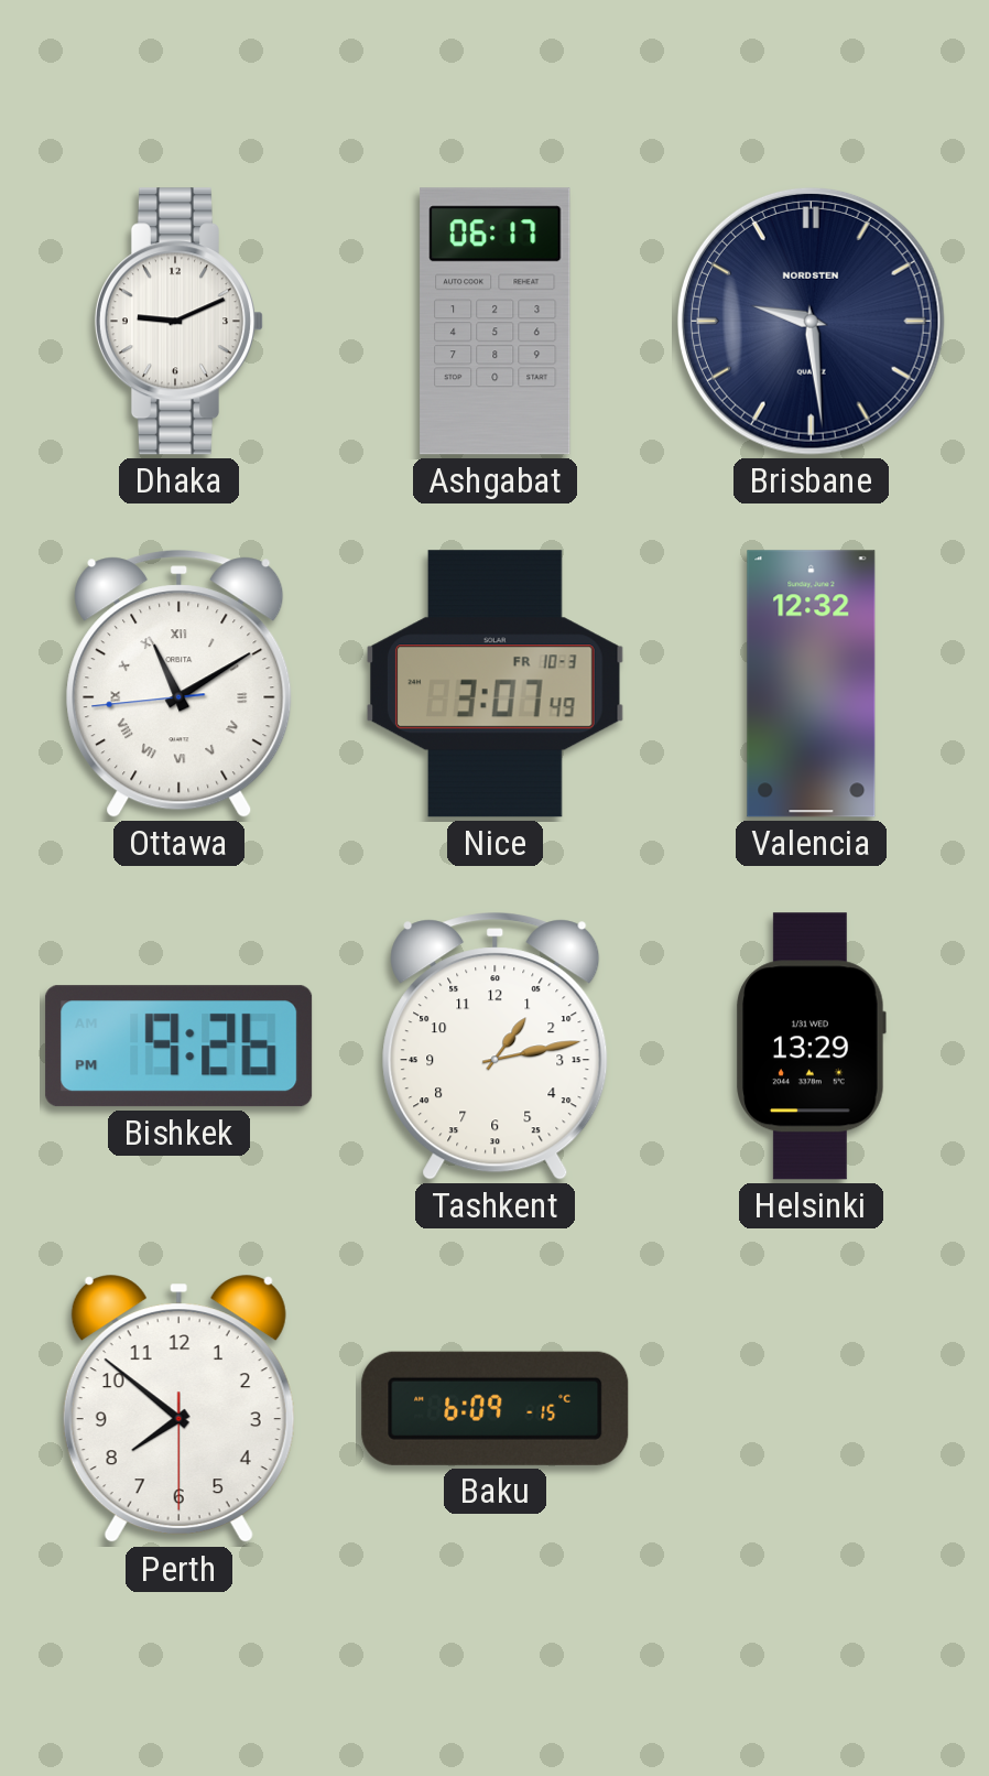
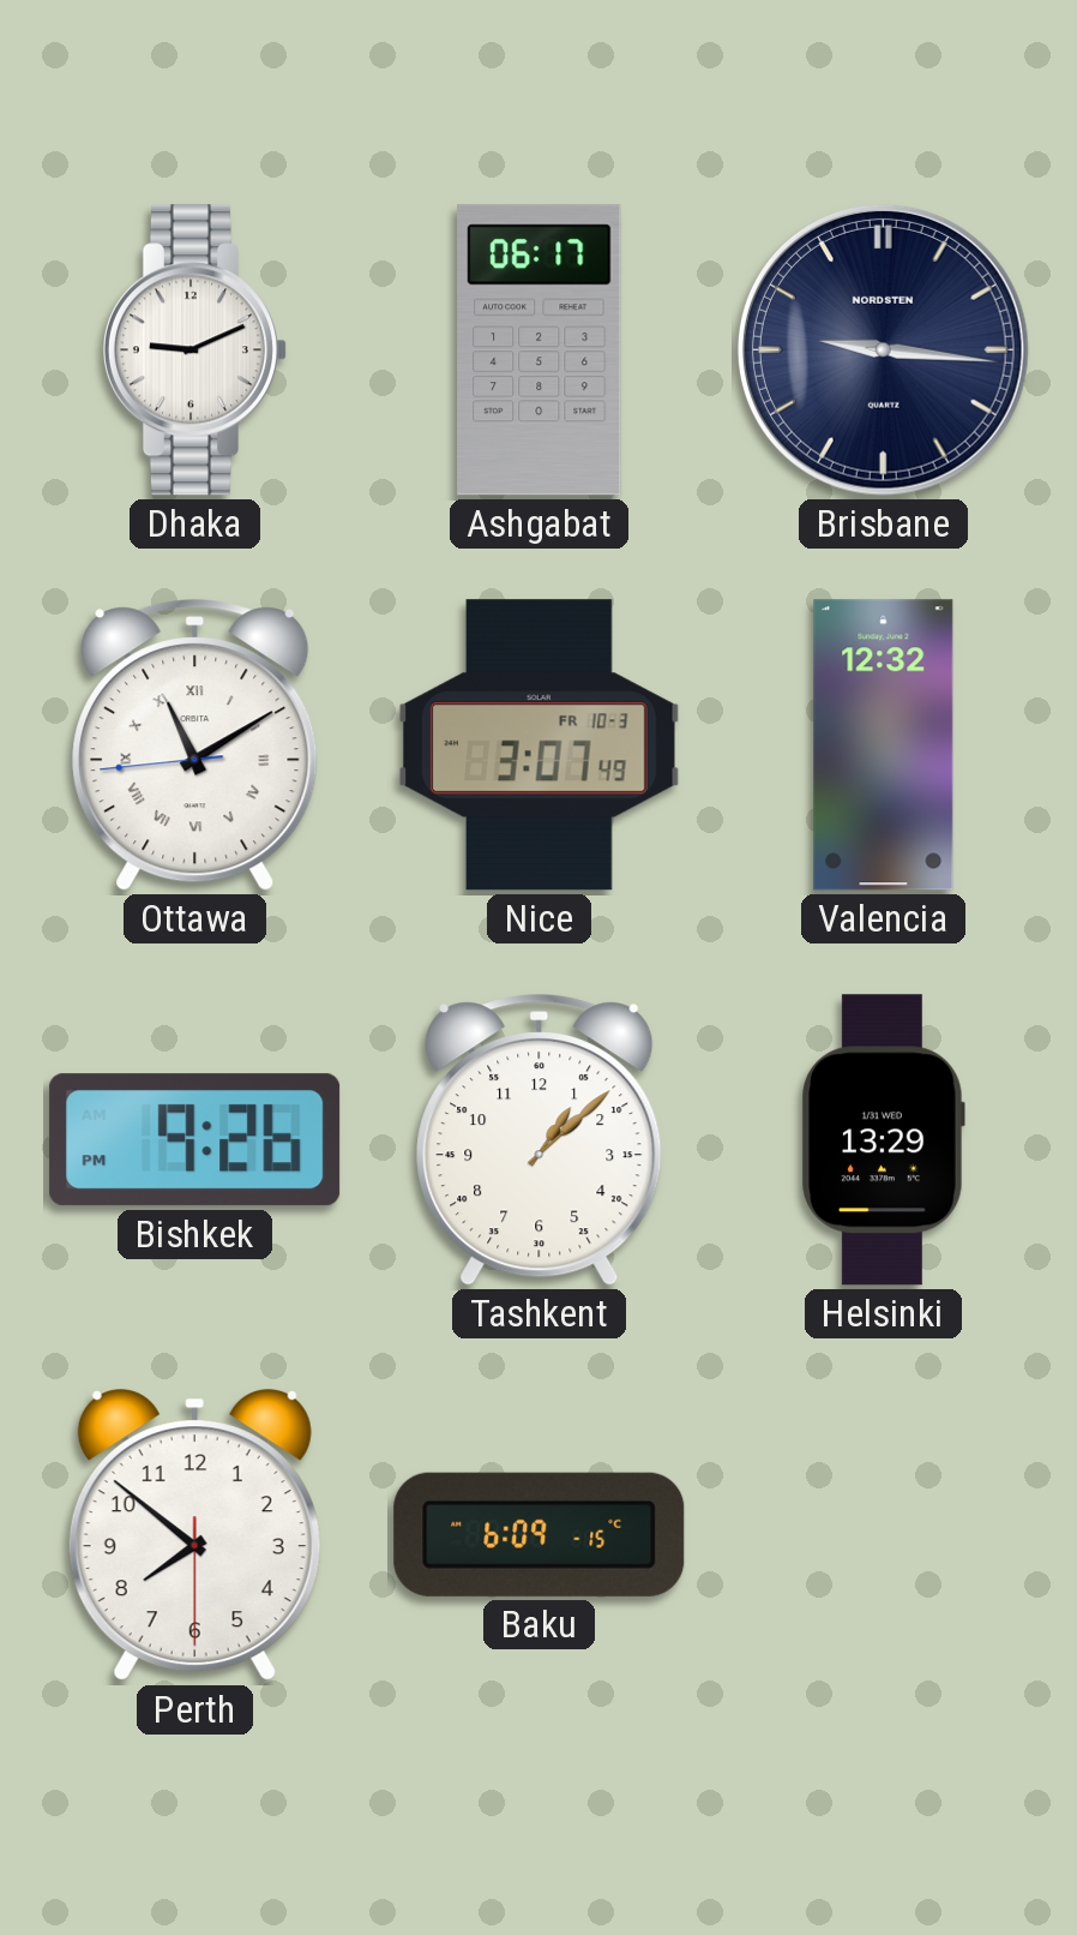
Brisbane: 9:29 -> 9:16 (883, 349)
Tashkent: 1:13 -> 1:08 (540, 1140)
